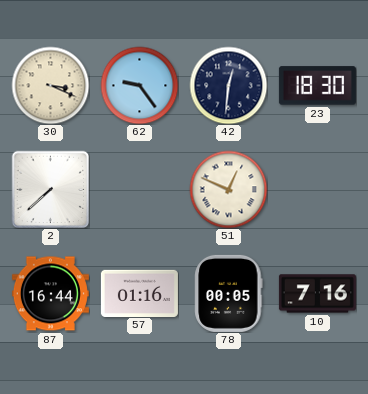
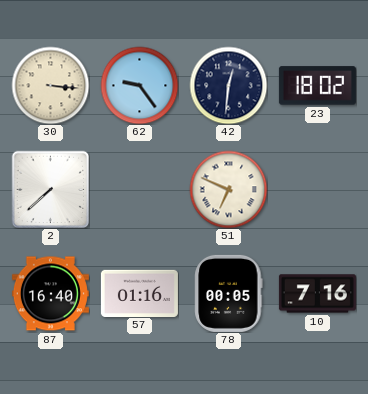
30: 3:19 -> 3:16 (50, 85)
23: 18:30 -> 18:02 (317, 86)
51: 12:49 -> 6:49 (228, 189)
87: 16:44 -> 16:40 (50, 294)
